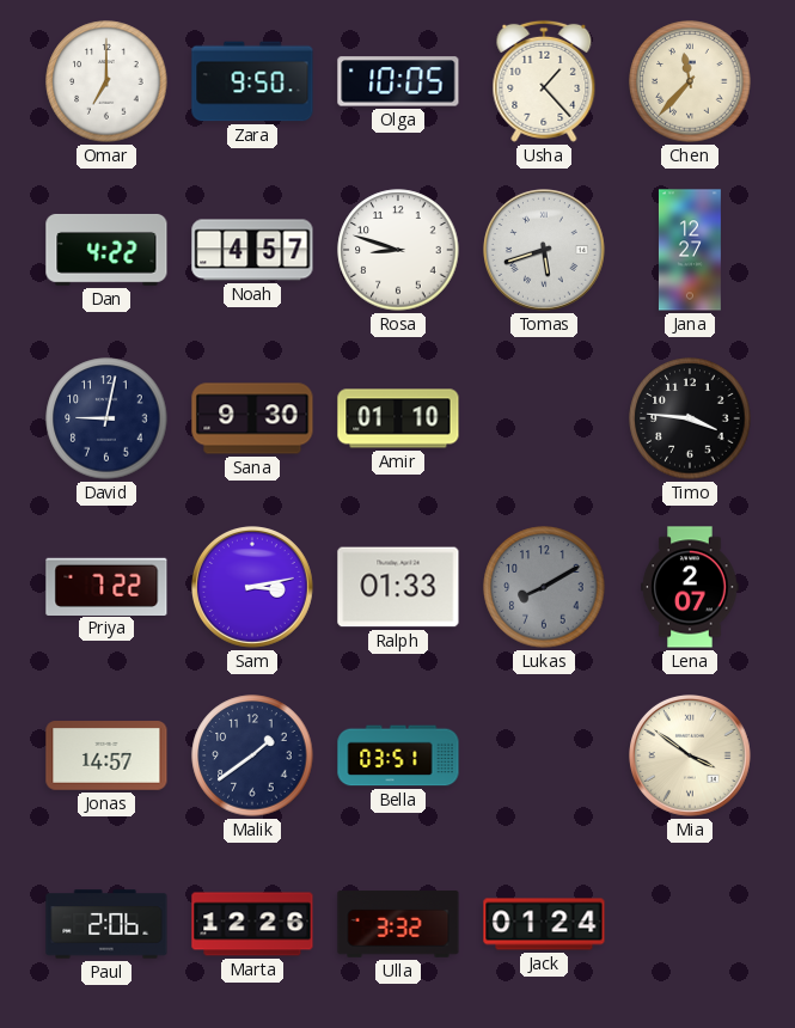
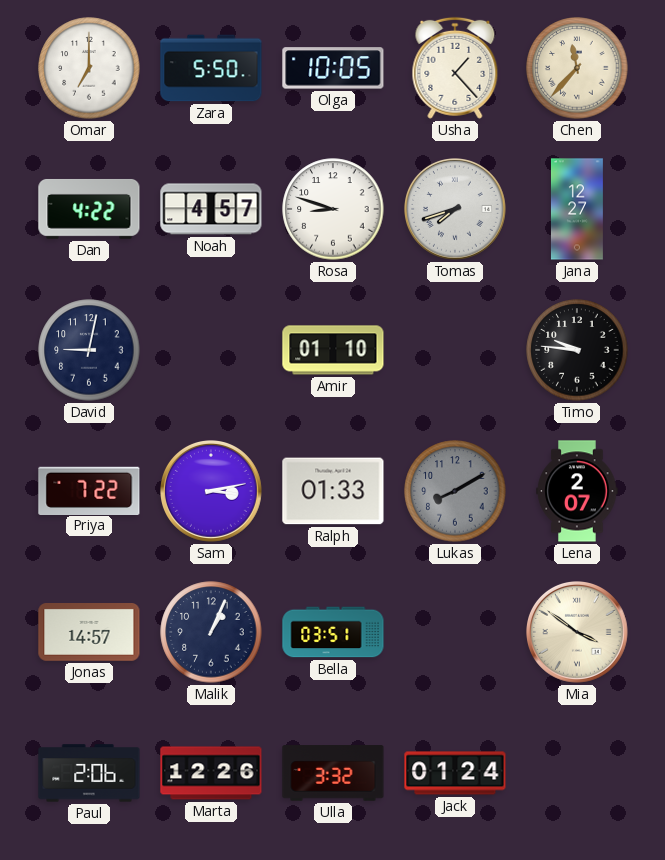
Zara: 9:50 -> 5:50 (211, 68)
Tomas: 5:42 -> 7:42 (456, 210)
Sana: 9:30 -> none (252, 418)
Timo: 3:46 -> 9:46 (577, 350)
Malik: 1:39 -> 1:04 (211, 632)
